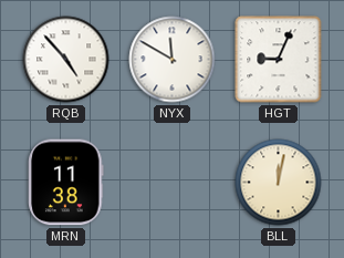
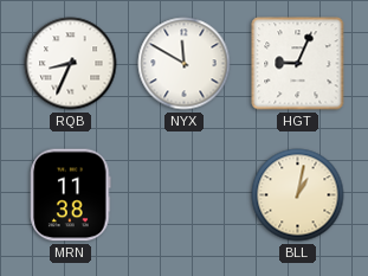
RQB: 4:53 -> 8:34 (71, 64)
BLL: 12:02 -> 1:02 (298, 195)
